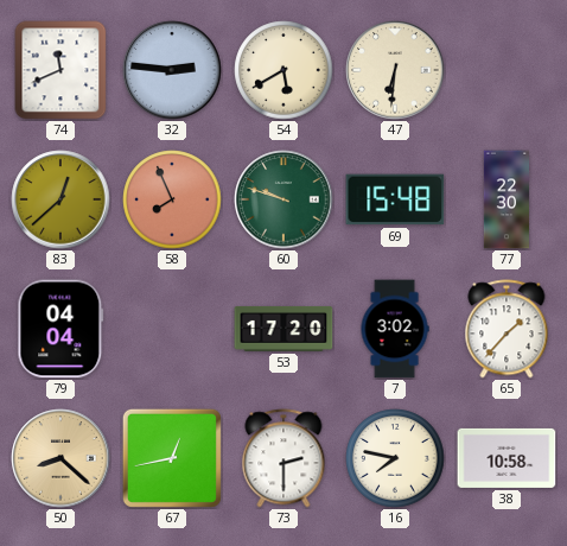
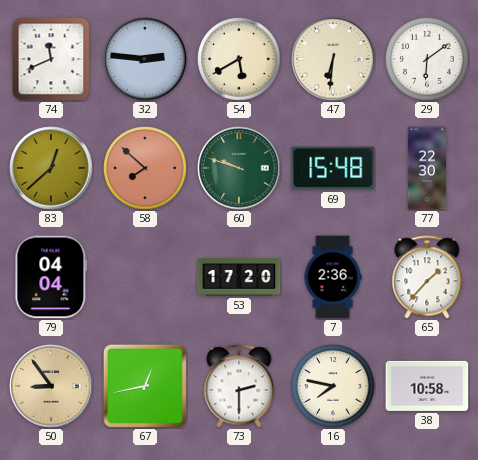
29: none -> 6:09 (427, 59)
58: 7:56 -> 7:52 (145, 168)
7: 3:02 -> 2:36 (333, 277)
50: 8:22 -> 8:54 (51, 386)
